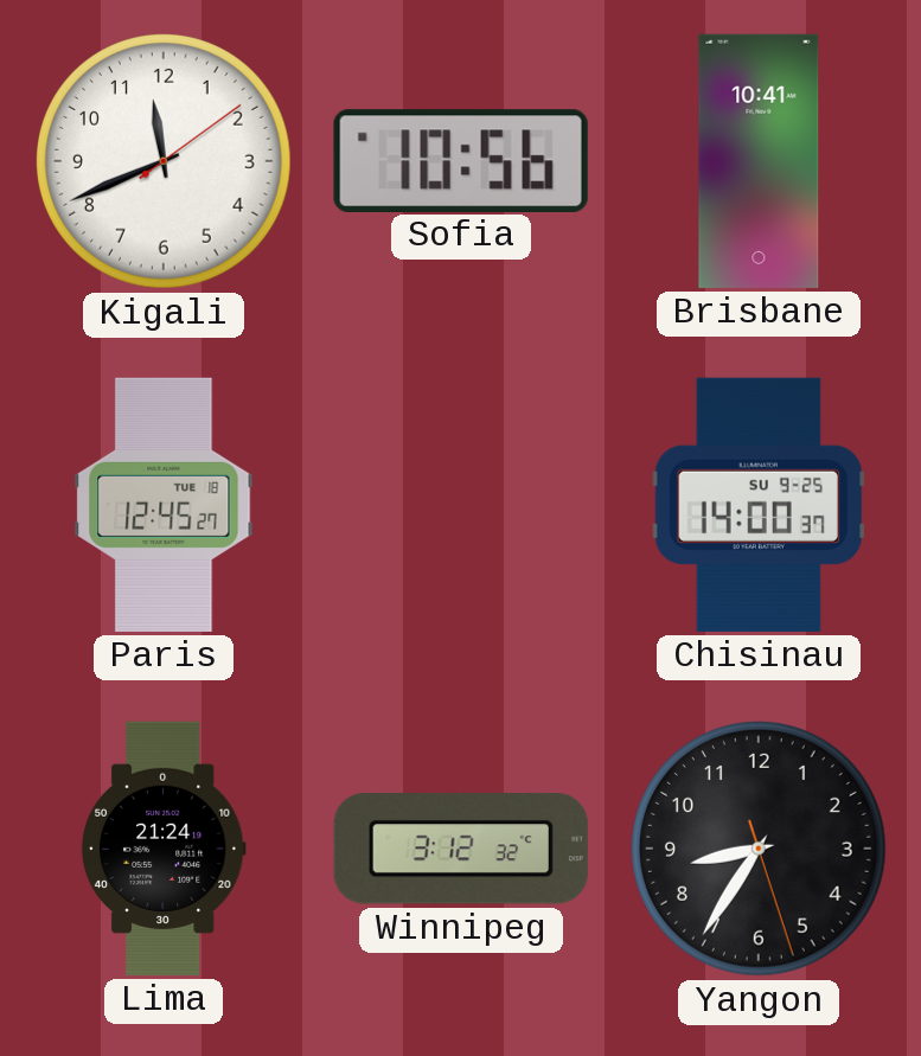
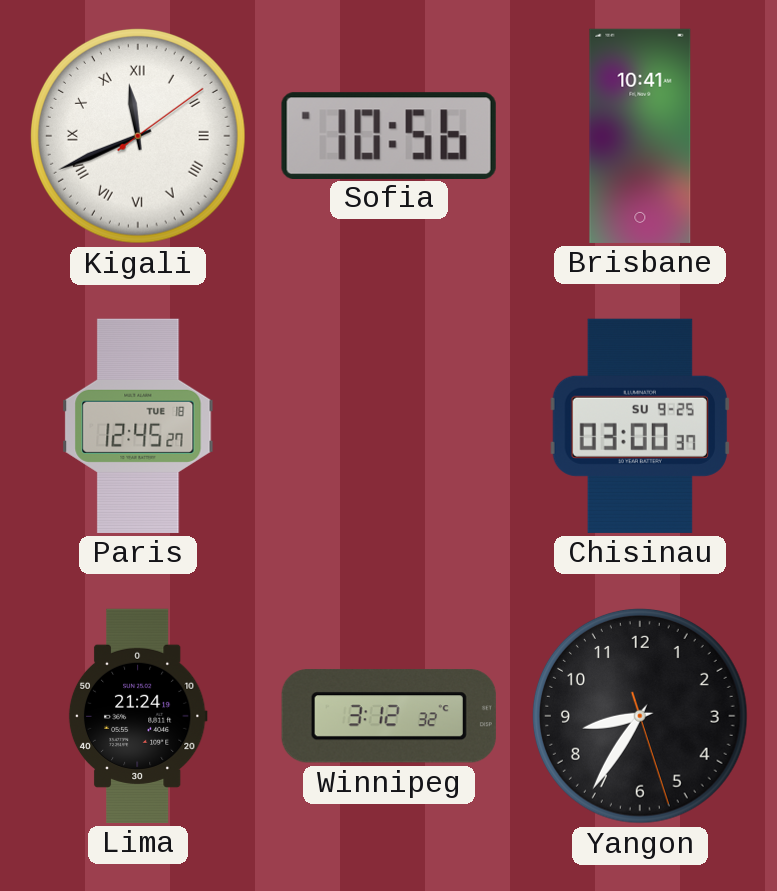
Kigali numerals: Arabic -> Roman (138, 136)
Chisinau: 14:00 -> 03:00 (640, 426)
